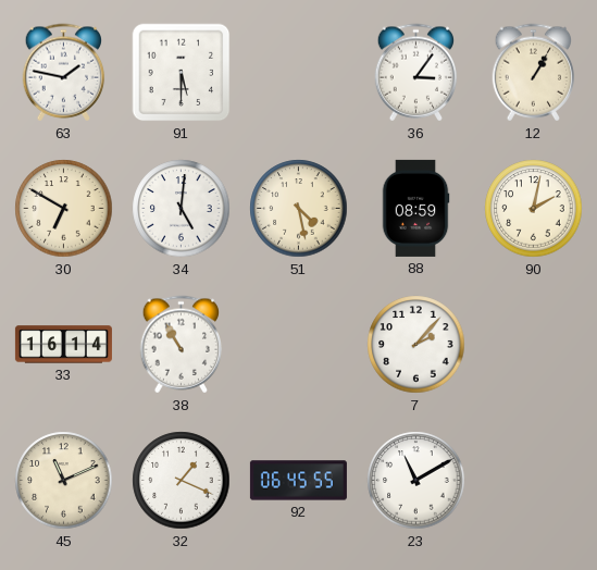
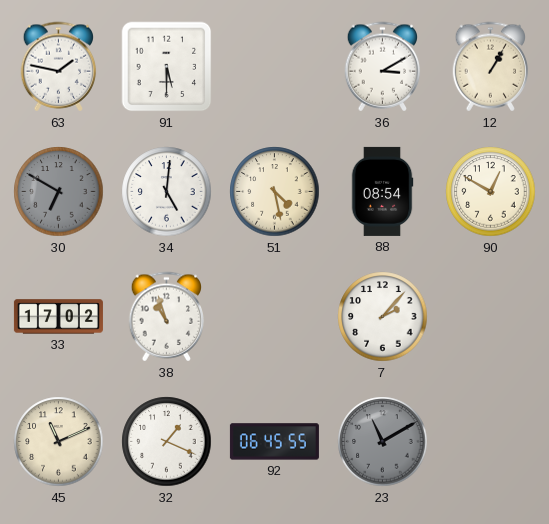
36: 3:06 -> 3:10 (383, 67)
30 dial: cream -> grey (59, 192)
88: 08:59 -> 08:54 (382, 191)
90: 2:02 -> 12:50 (491, 192)
33: 16:14 -> 17:02 (58, 317)
38: 10:55 -> 10:57 (167, 317)
23 dial: white -> grey (383, 442)
